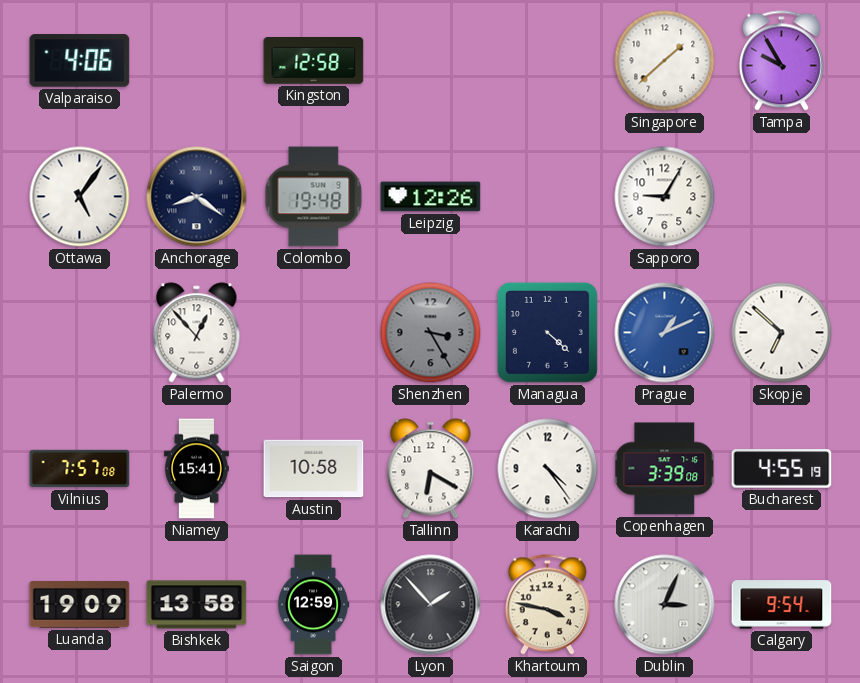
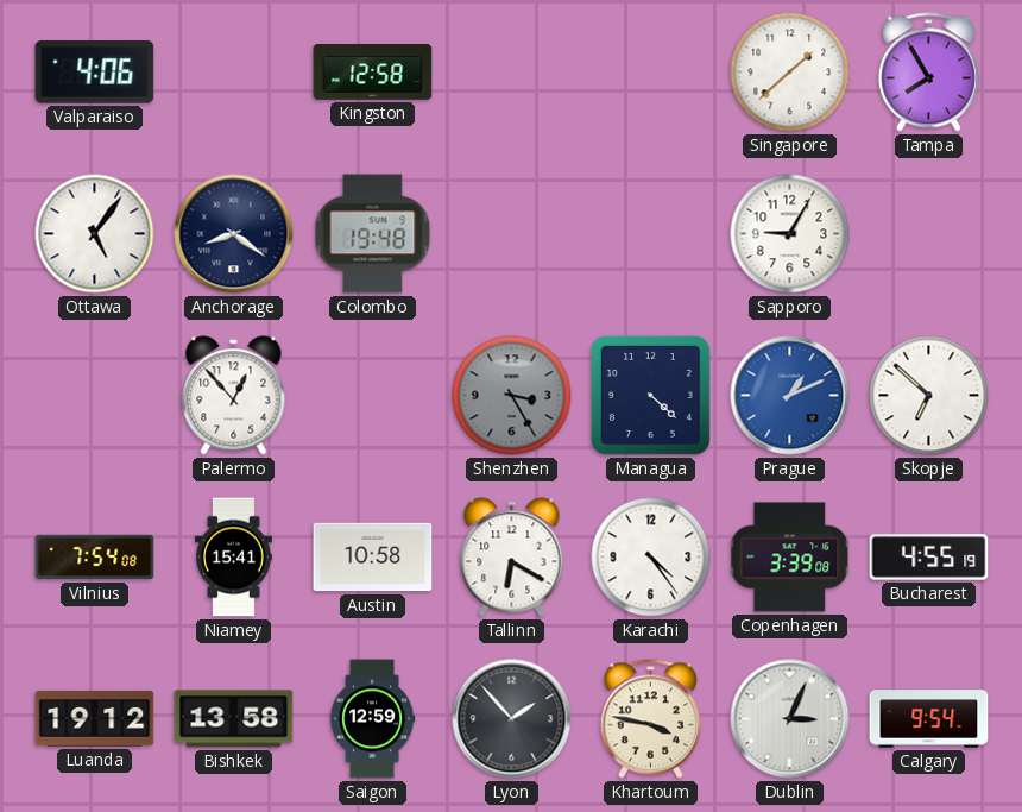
Tampa: 9:55 -> 7:55 (928, 73)
Leipzig: 12:26 -> none (431, 197)
Vilnius: 7:57 -> 7:54 (95, 558)
Luanda: 19:09 -> 19:12 (95, 718)
